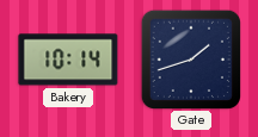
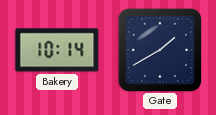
Gate: 1:42 -> 1:40 (159, 49)
